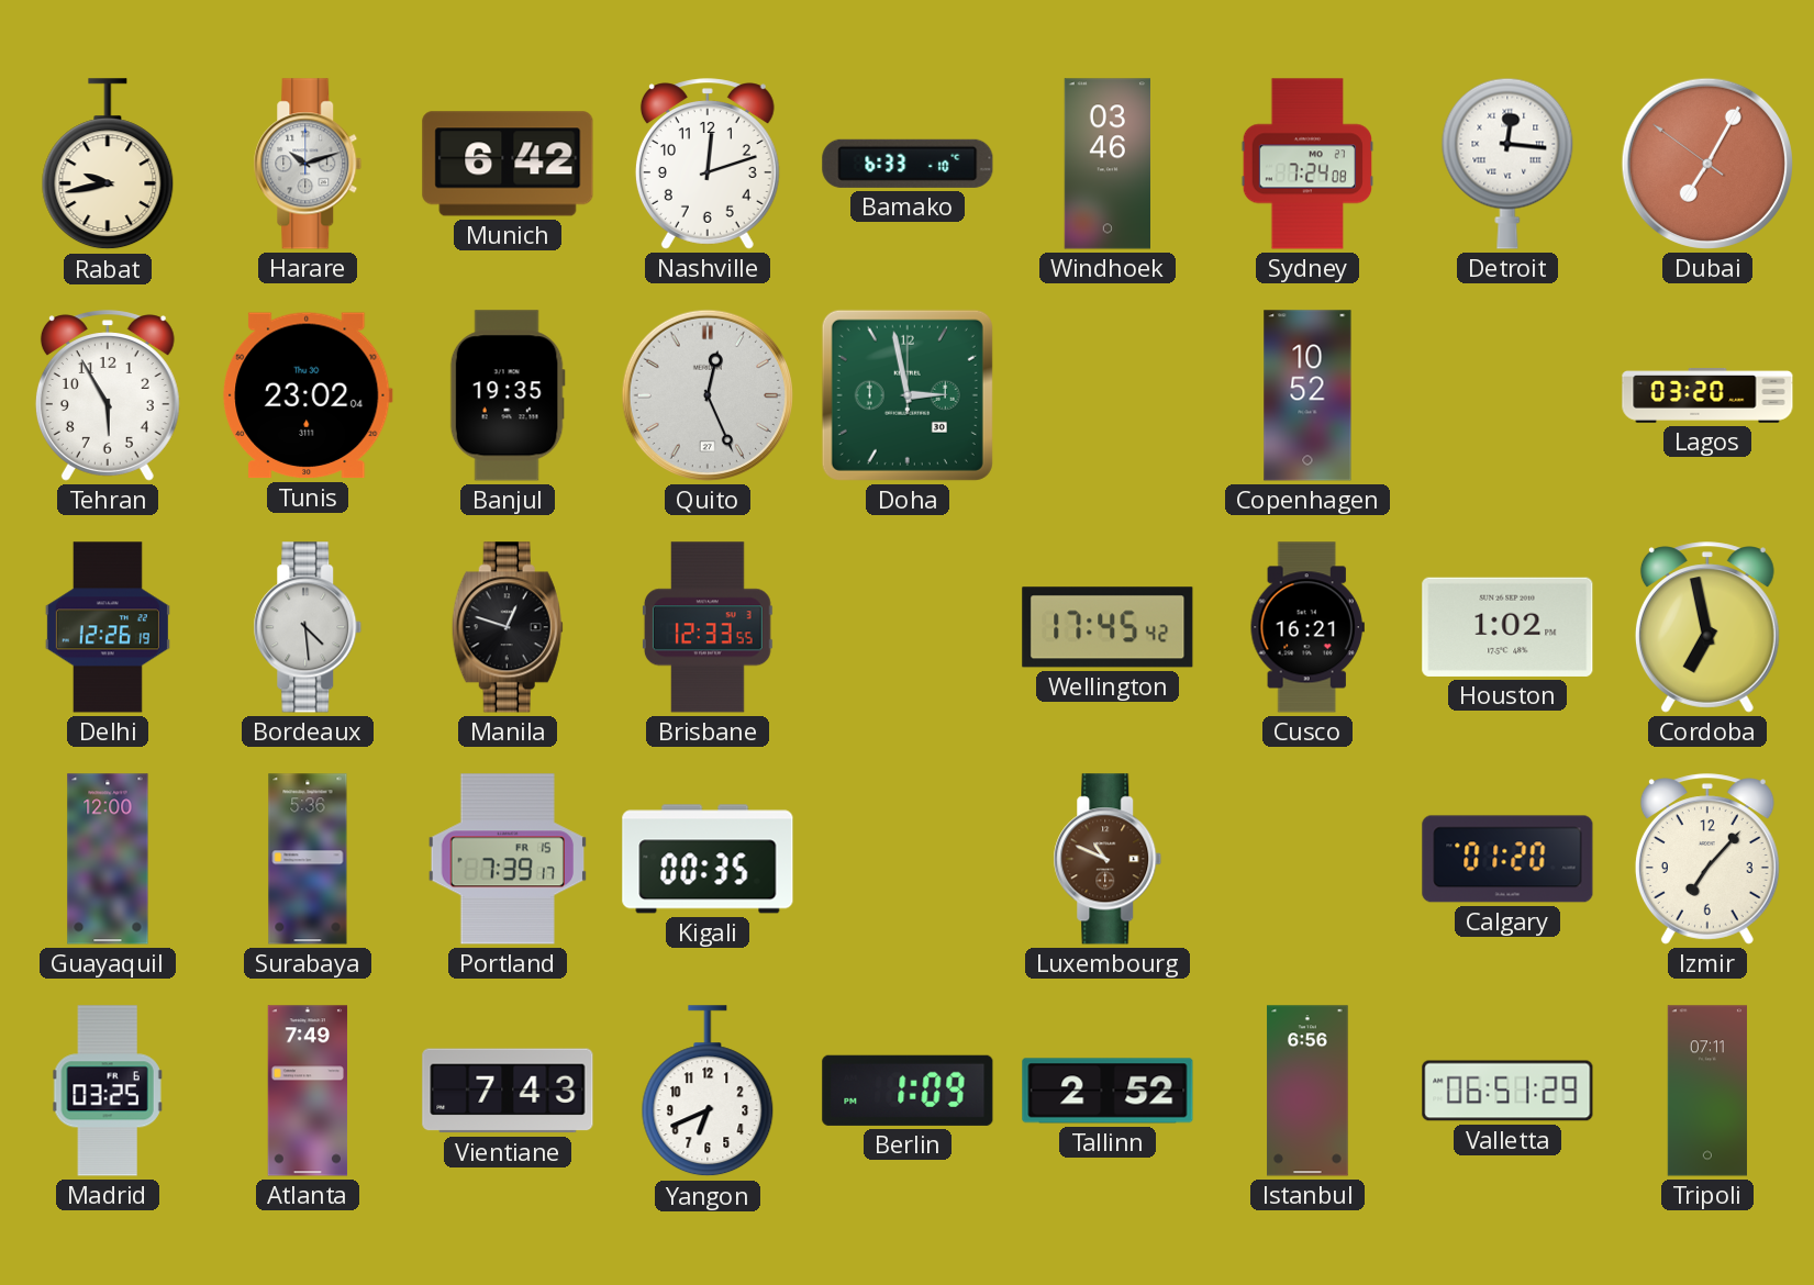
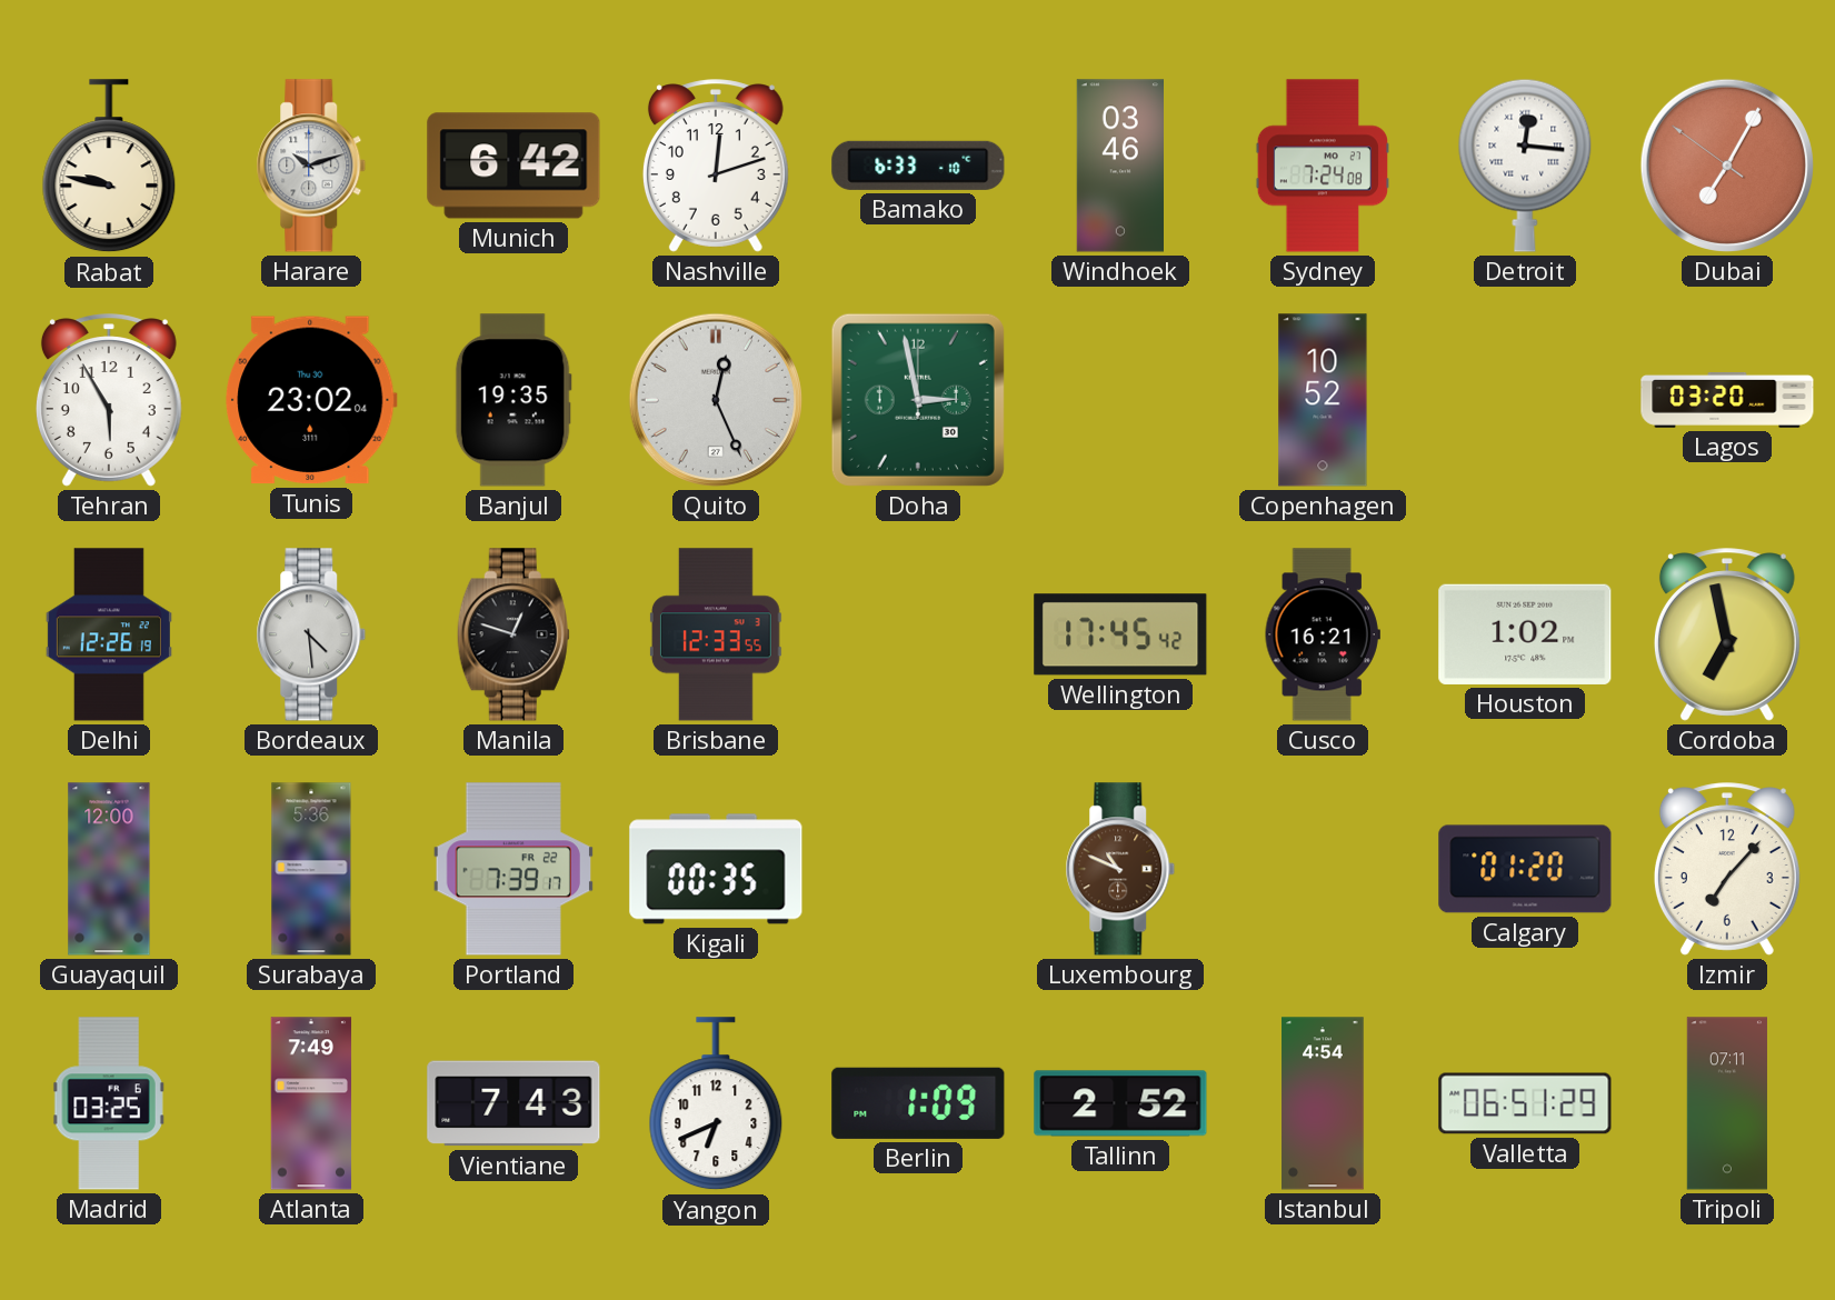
Rabat: 9:43 -> 9:47 (109, 167)
Portland date: FR 15 -> FR 22 (512, 869)
Istanbul: 6:56 -> 4:54 (1323, 1103)
